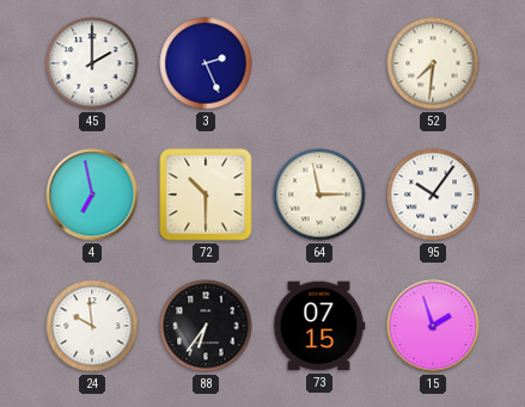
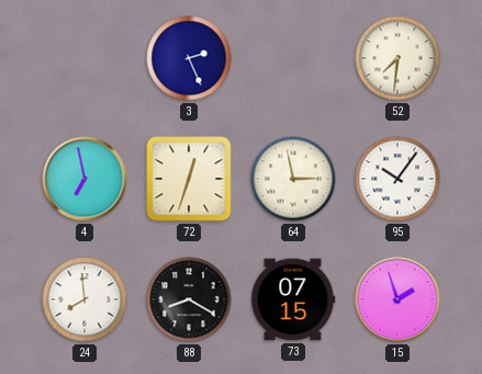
45: 2:00 -> none (92, 63)
72: 10:30 -> 12:33 (189, 179)
24: 9:59 -> 7:59 (85, 299)
88: 6:36 -> 8:20 (189, 299)
